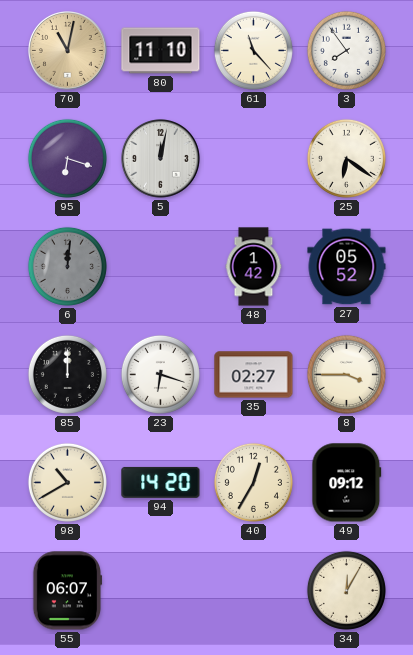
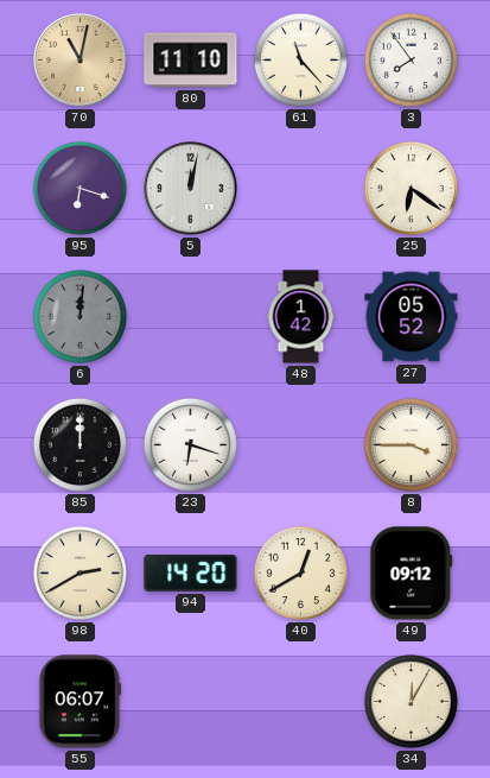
35: 02:27 -> none (254, 375)
98: 10:40 -> 2:40 (79, 573)
40: 12:35 -> 12:40 (300, 573)
